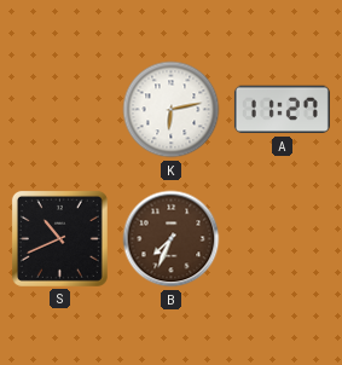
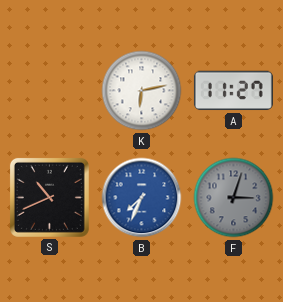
B dial: brown -> blue (142, 198)
F: none -> 3:03 (234, 198)
